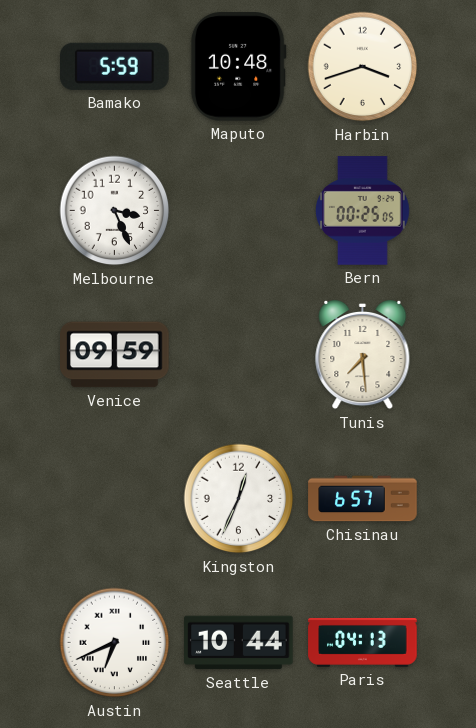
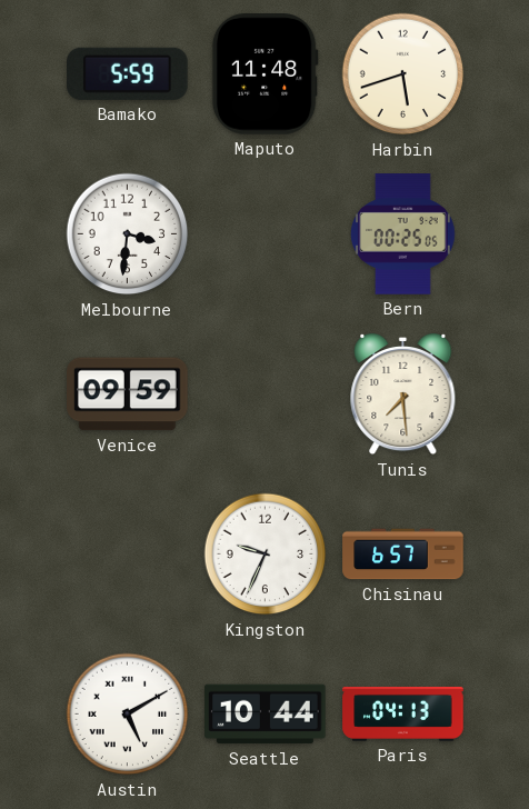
Maputo: 10:48 -> 11:48 (264, 74)
Harbin: 3:42 -> 5:42 (403, 74)
Melbourne: 3:26 -> 3:31 (128, 234)
Kingston: 12:34 -> 9:34 (266, 555)
Austin: 6:41 -> 5:10 (128, 715)
